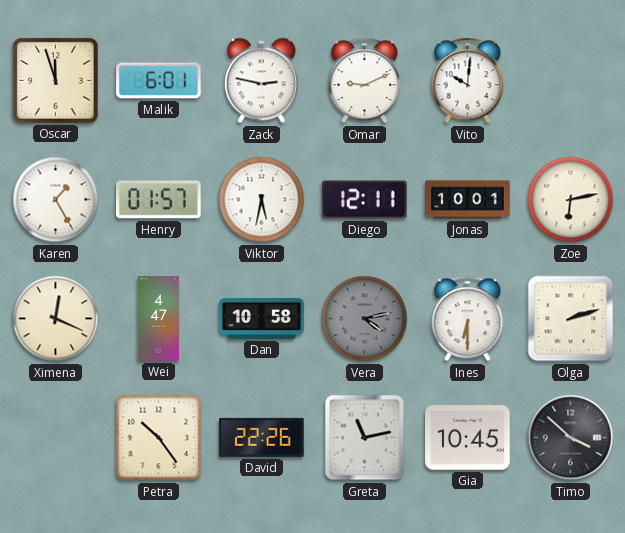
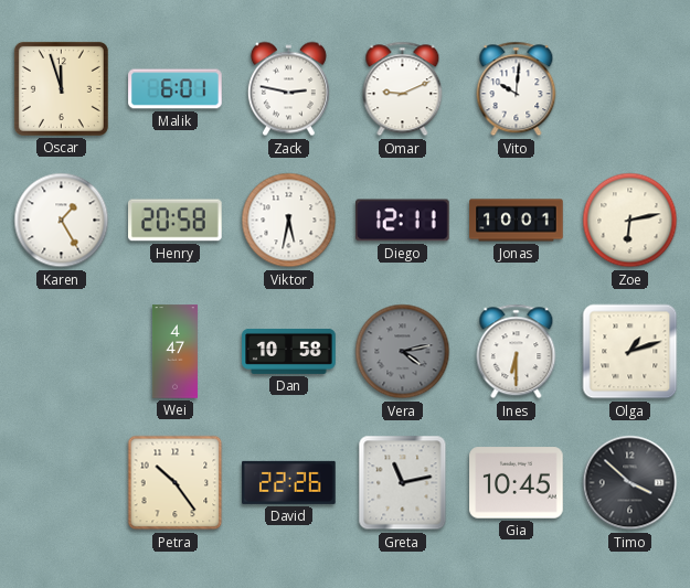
Henry: 01:57 -> 20:58 (176, 221)
Ximena: 12:19 -> none (56, 319)
Olga: 2:12 -> 1:12 (630, 352)
